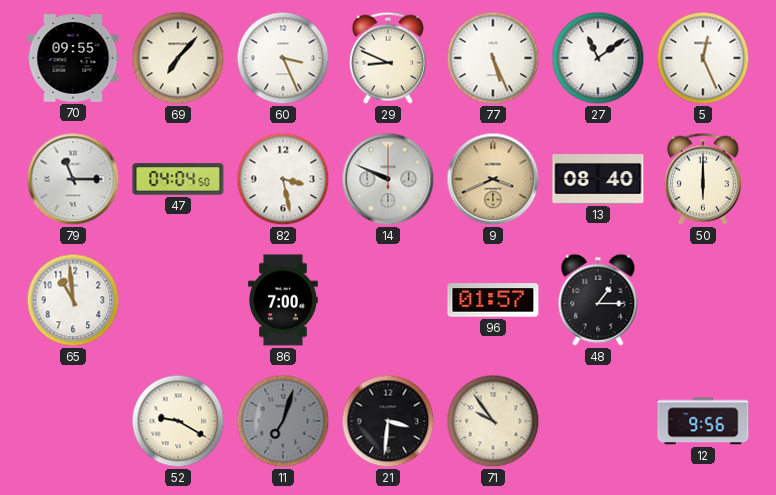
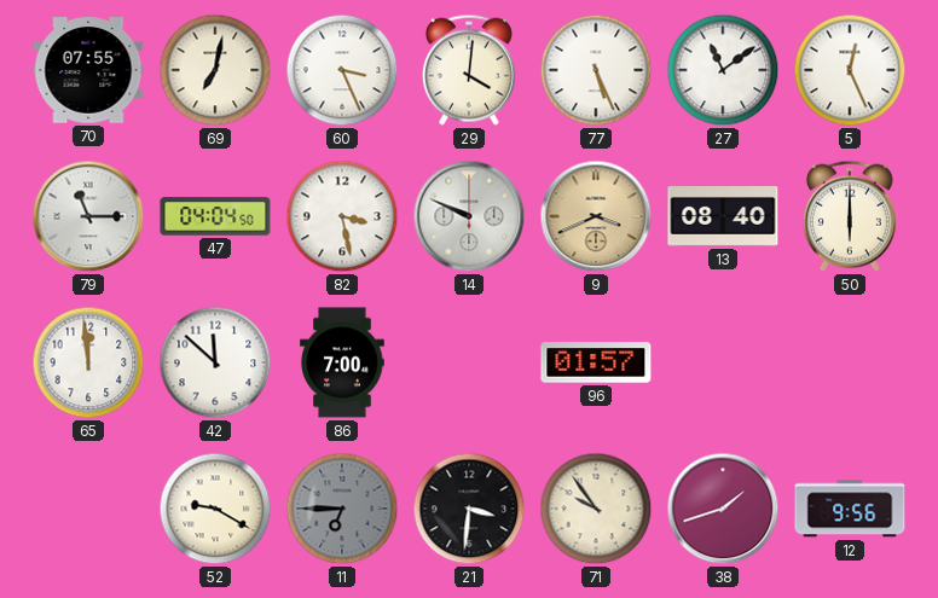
70: 09:55 -> 07:55 (88, 70)
69: 7:07 -> 7:02 (215, 70)
29: 8:49 -> 4:01 (469, 70)
65: 10:59 -> 11:59 (88, 362)
42: none -> 11:52 (215, 362)
48: 1:15 -> none (598, 300)
11: 7:03 -> 6:45 (342, 509)
38: none -> 1:42 (723, 509)
